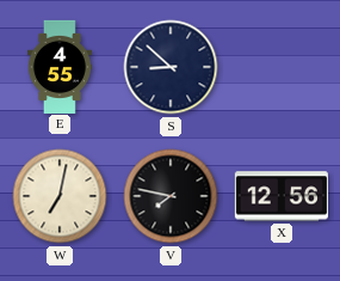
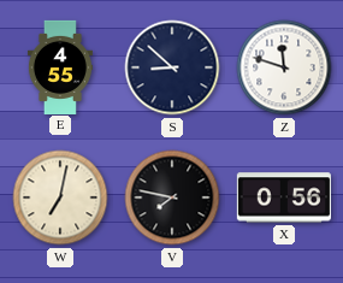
Z: none -> 11:48 (284, 67)
X: 12:56 -> 0:56 (284, 197)
